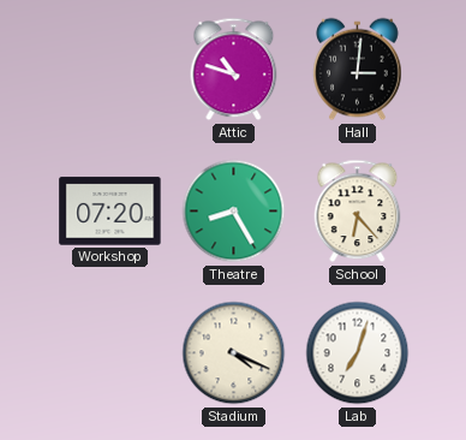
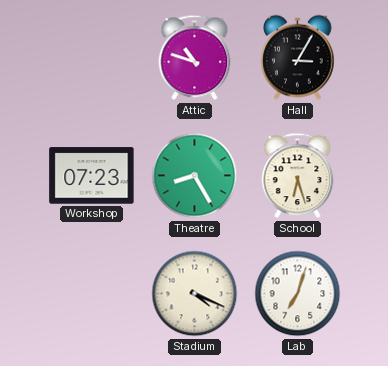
Hall: 3:01 -> 3:05 (298, 58)
Workshop: 07:20 -> 07:23 (92, 176)
School: 6:23 -> 6:27 (298, 176)
